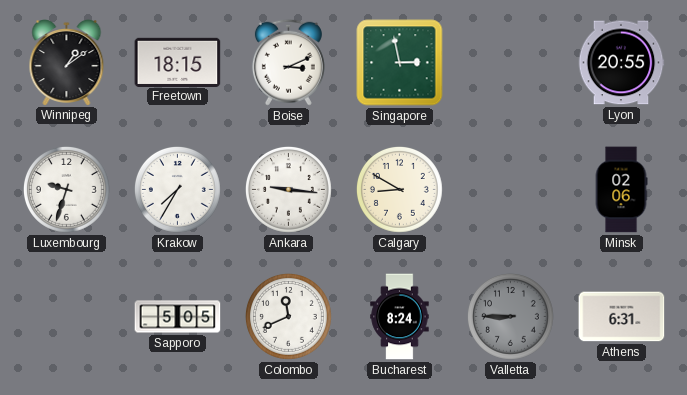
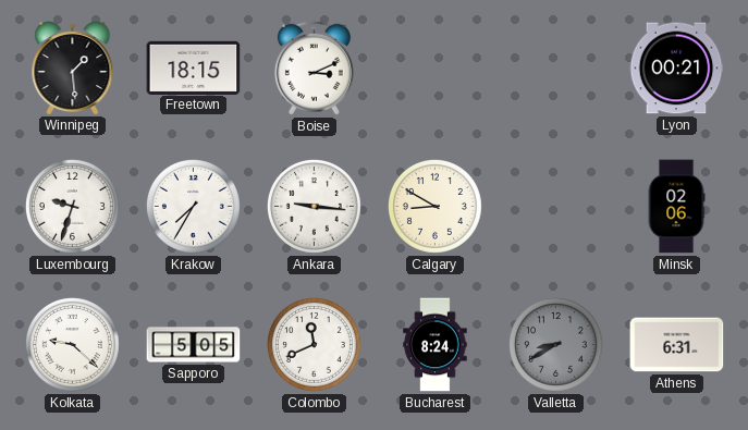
Winnipeg: 1:09 -> 1:29 (73, 69)
Singapore: 2:58 -> none (400, 63)
Lyon: 20:55 -> 00:21 (676, 69)
Kolkata: none -> 9:22 (72, 344)
Valletta: 8:45 -> 8:40 (555, 344)
